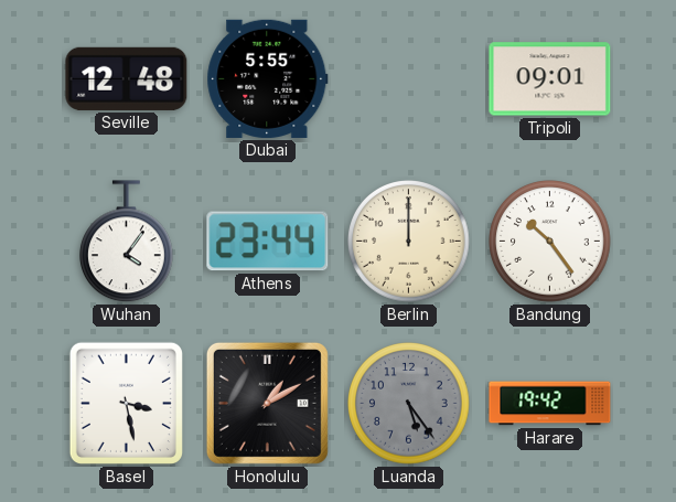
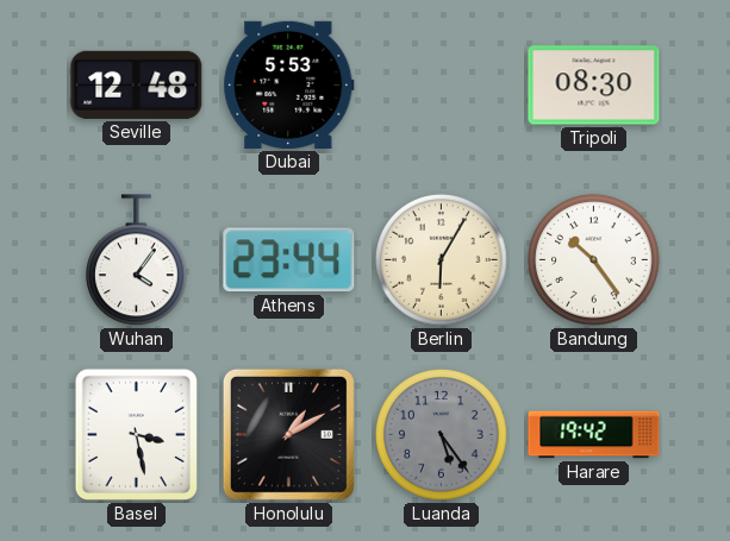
Dubai: 5:55 -> 5:53 (289, 84)
Tripoli: 09:01 -> 08:30 (594, 86)
Berlin: 12:00 -> 6:05 (442, 260)
